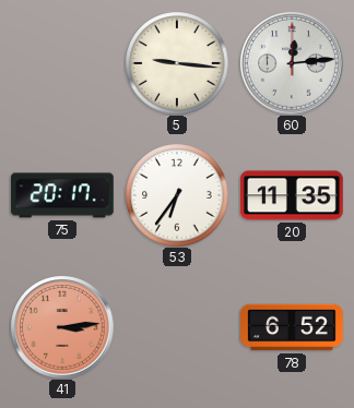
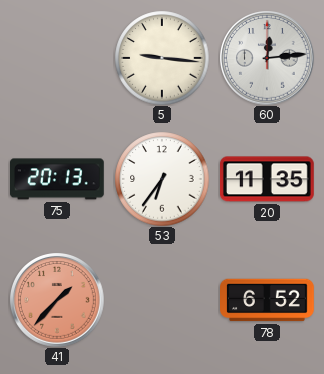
75: 20:17 -> 20:13 (58, 179)
41: 3:14 -> 1:37 (57, 300)
